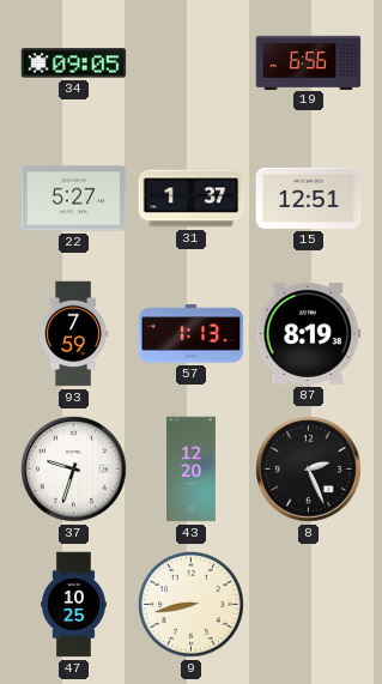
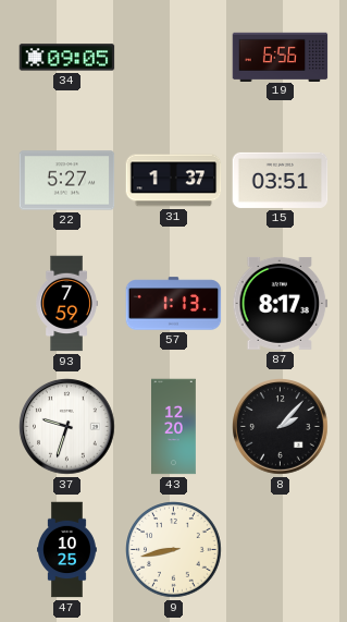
15: 12:51 -> 03:51 (281, 180)
87: 8:19 -> 8:17 (281, 303)
8: 2:26 -> 2:07 (281, 427)
